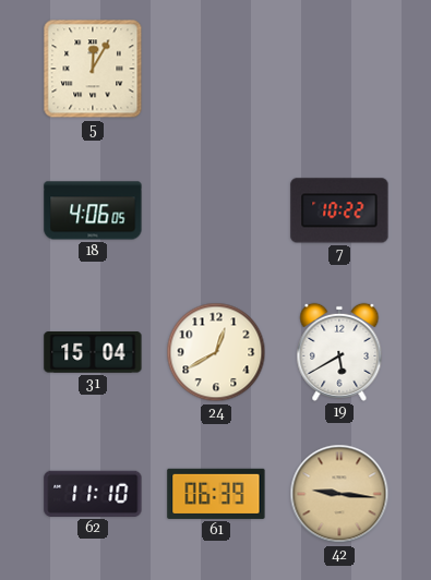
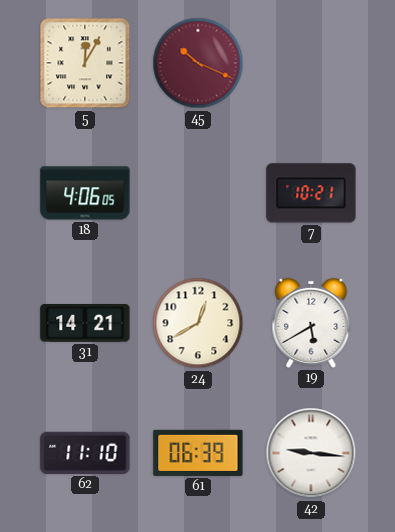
45: none -> 10:19 (198, 63)
7: 10:22 -> 10:21 (311, 193)
31: 15:04 -> 14:21 (85, 324)
42 dial: champagne -> white (311, 453)
